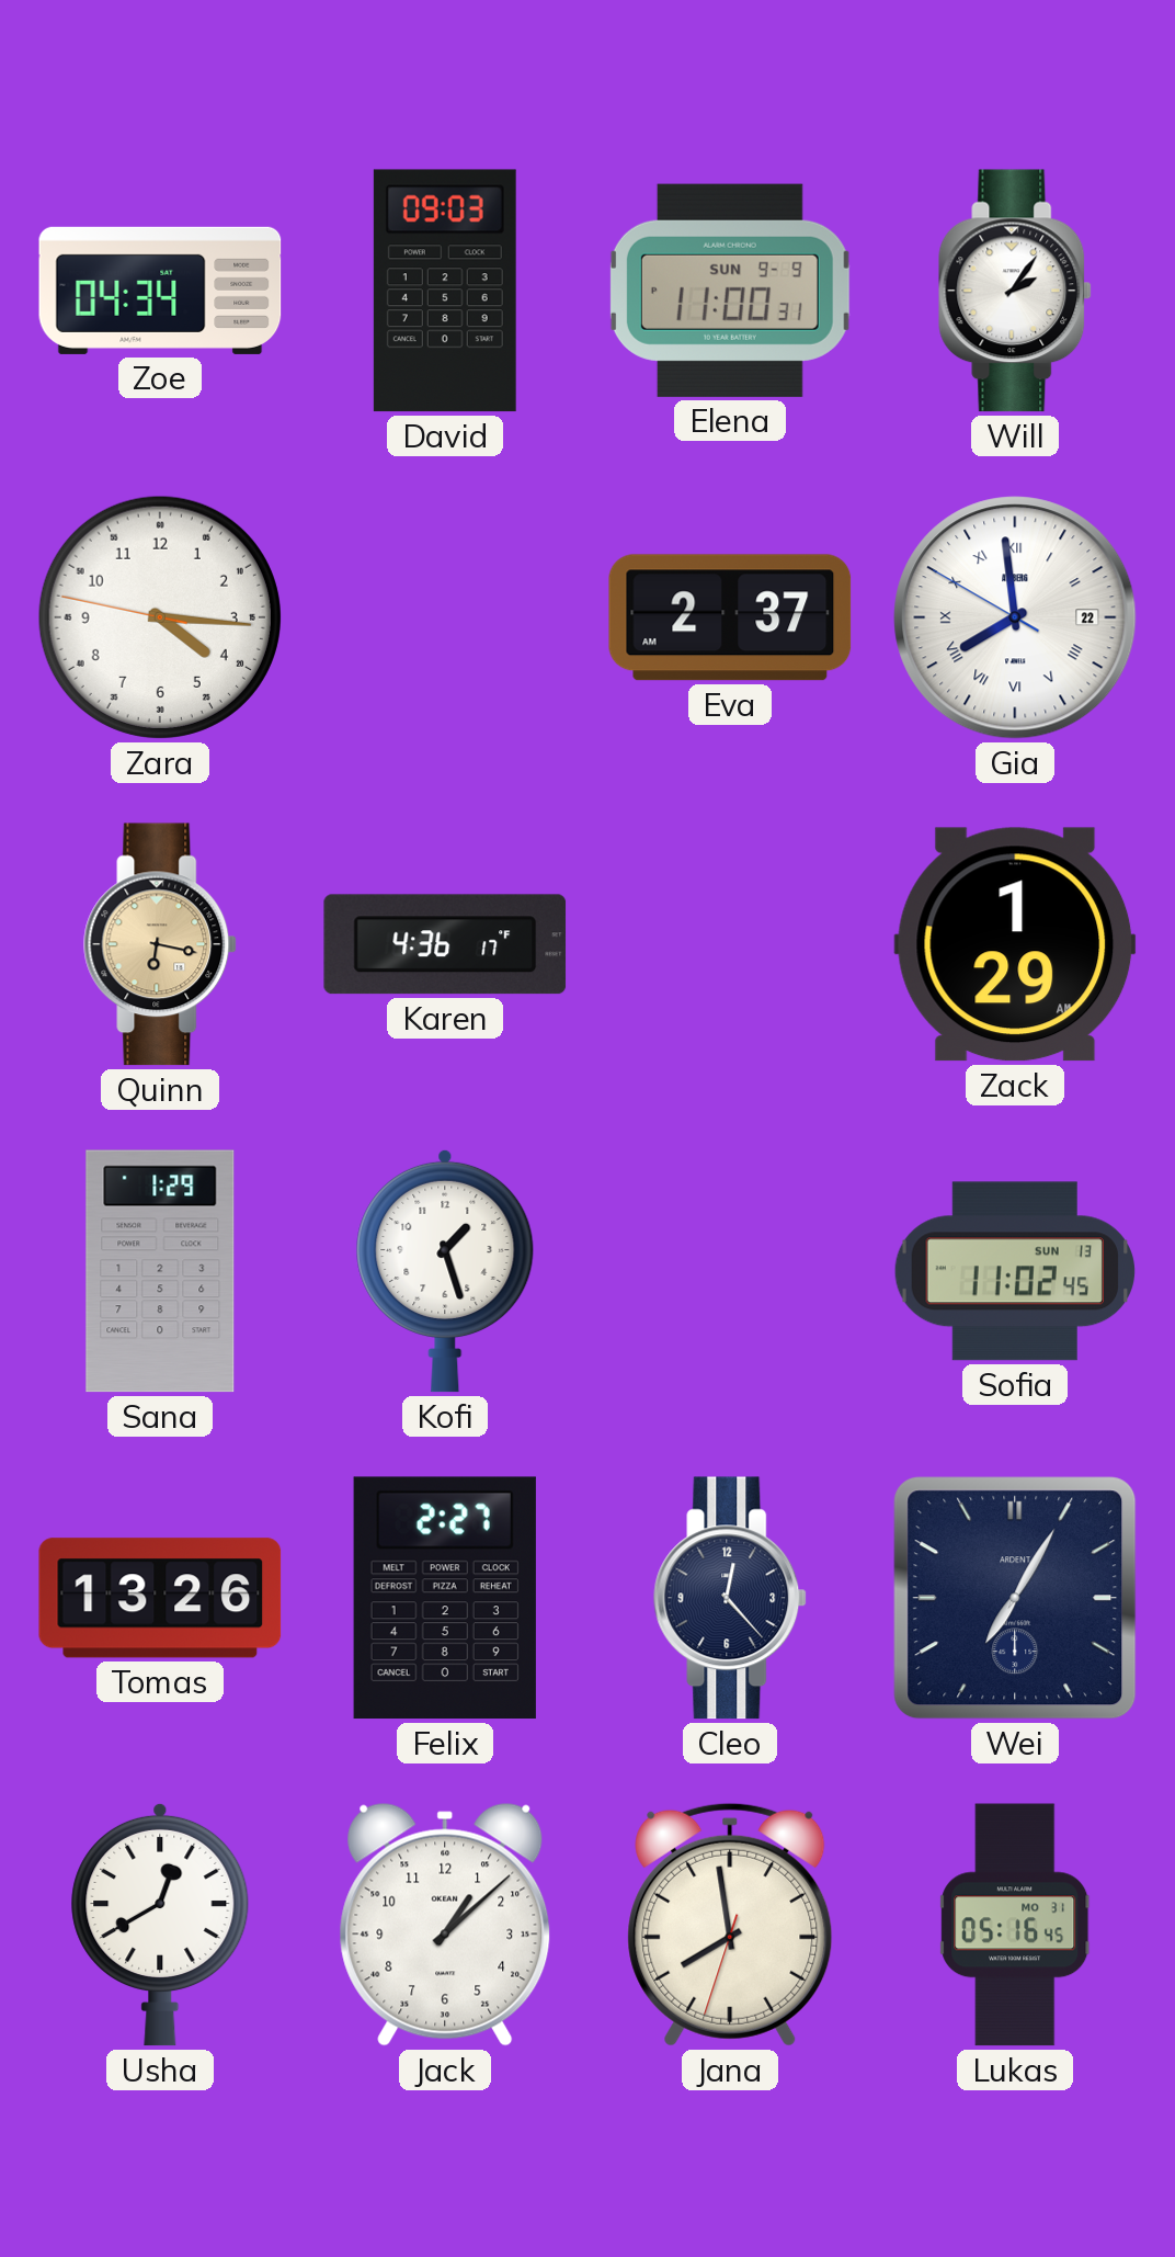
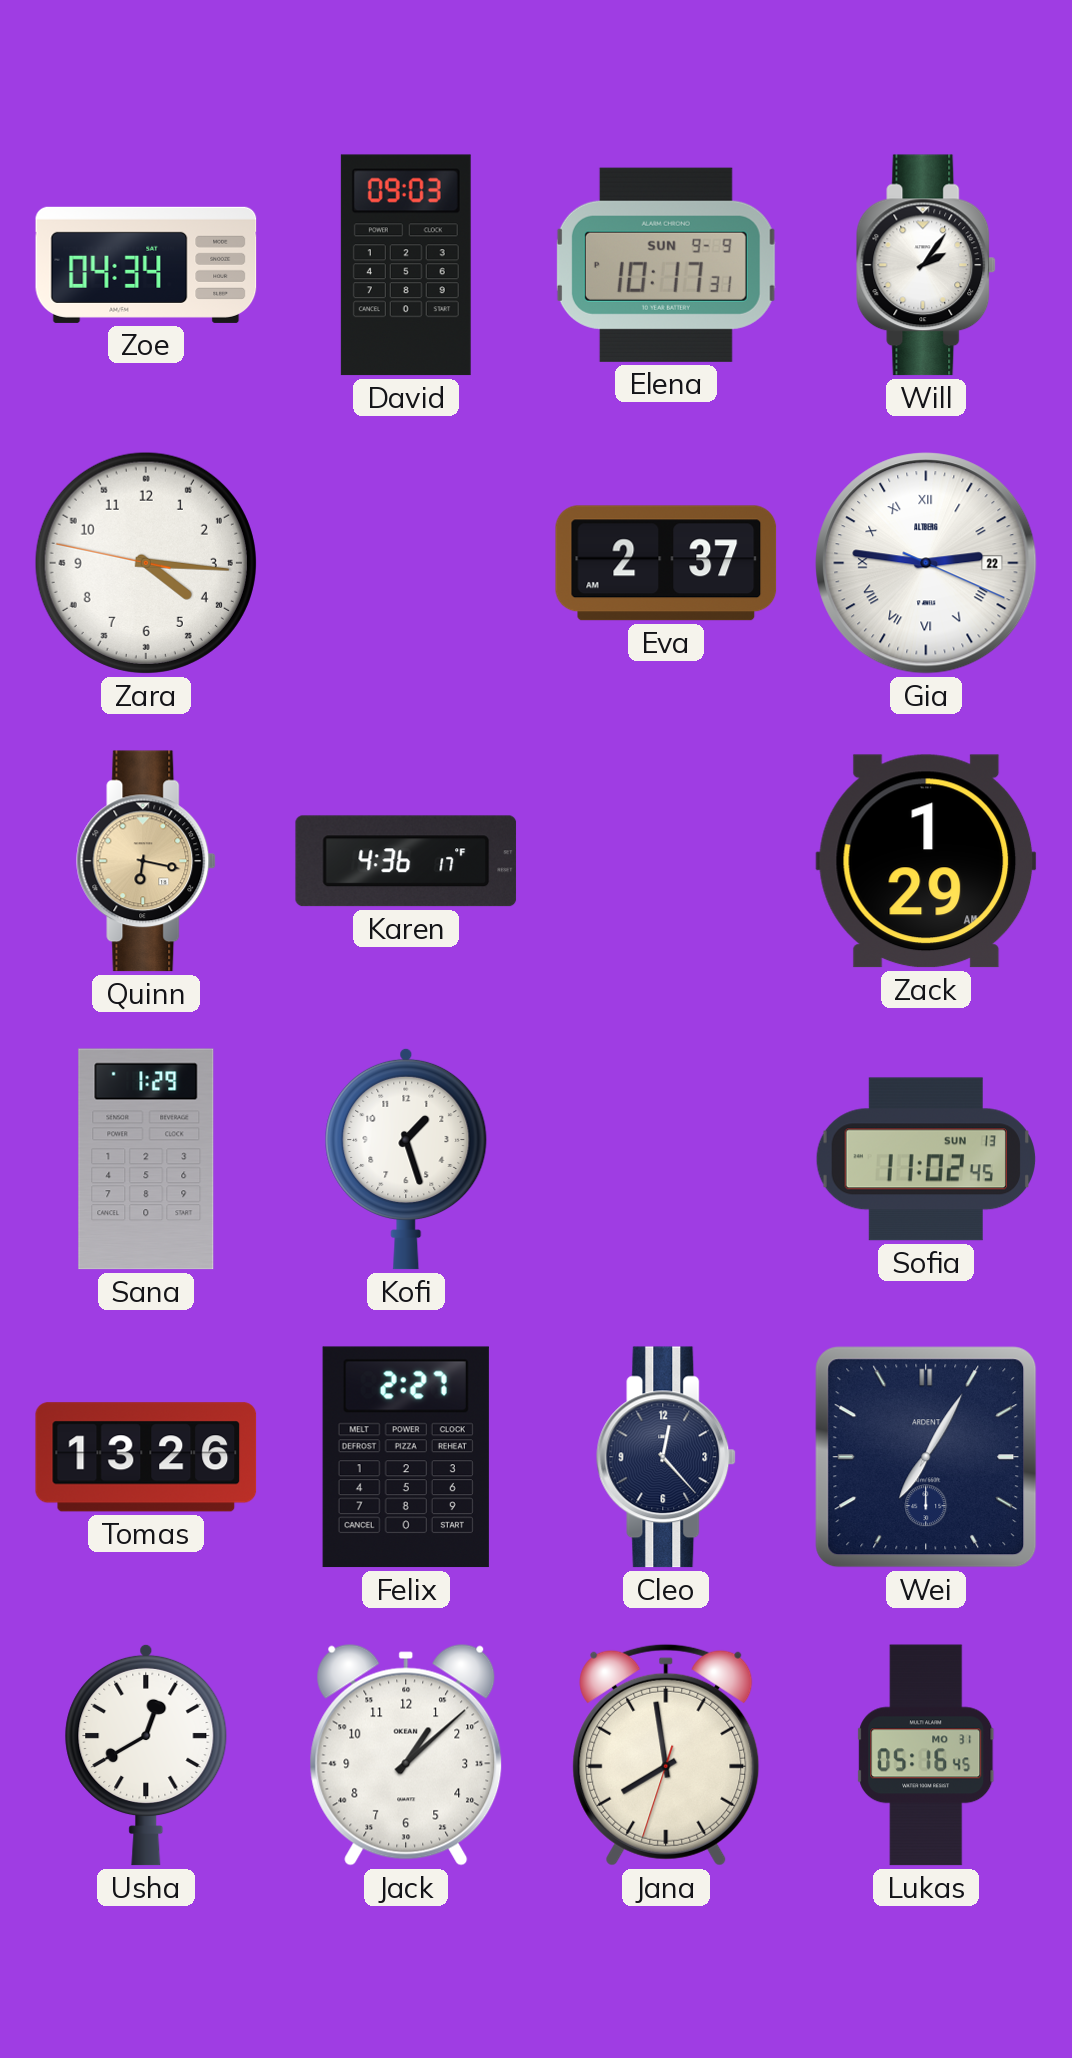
Elena: 11:00 -> 10:17 (666, 265)
Gia: 7:58 -> 2:46 (926, 563)
